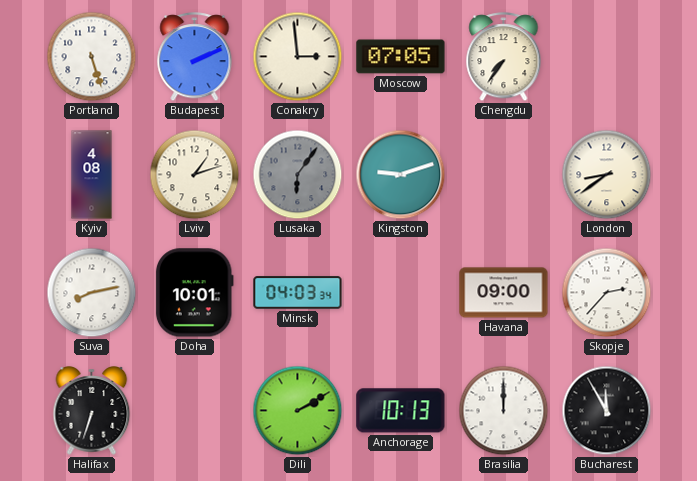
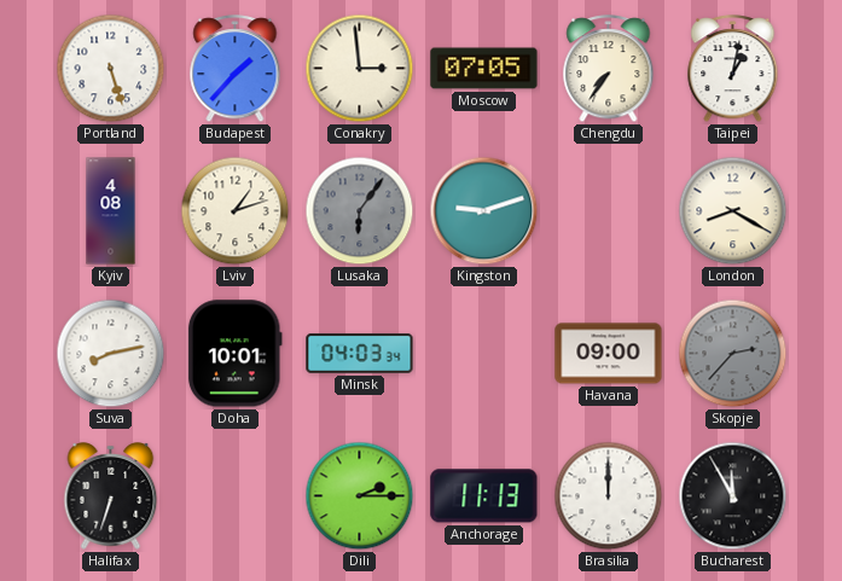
Budapest: 2:11 -> 1:37 (236, 69)
Taipei: none -> 1:02 (733, 69)
London: 8:39 -> 8:20 (733, 211)
Skopje dial: white -> grey (733, 354)
Dili: 2:10 -> 2:15 (360, 496)
Anchorage: 10:13 -> 11:13 (484, 496)
